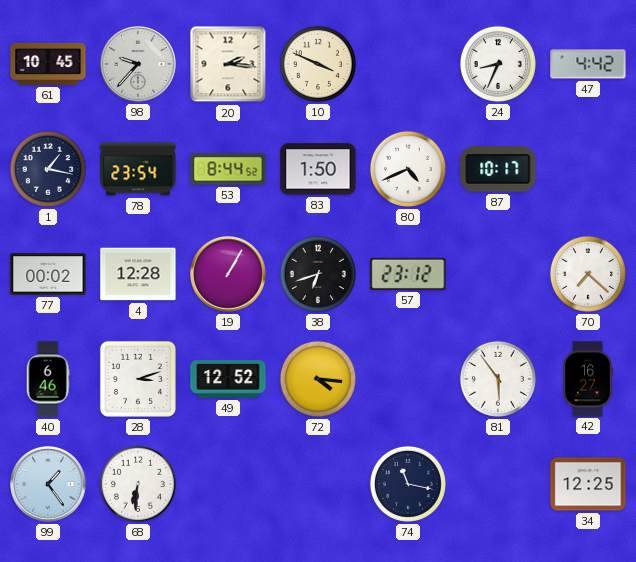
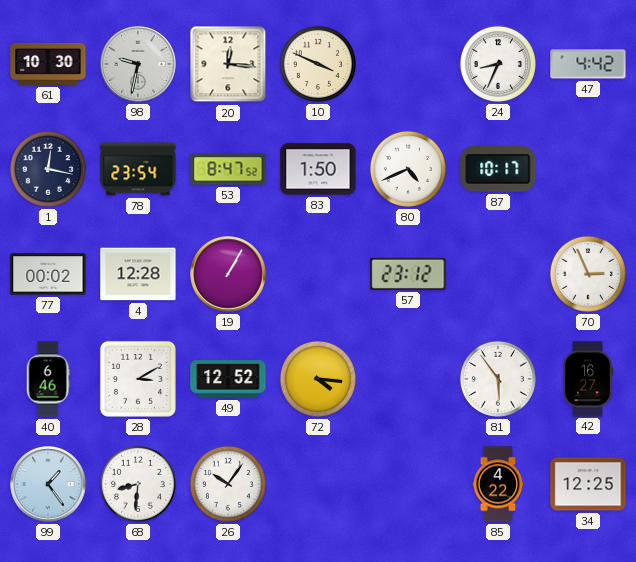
61: 10:45 -> 10:30 (48, 64)
98: 9:37 -> 9:32 (138, 64)
20: 2:16 -> 12:16 (228, 64)
1: 1:17 -> 12:17 (48, 169)
53: 8:44 -> 8:47 (228, 169)
38: 6:42 -> none (318, 274)
70: 7:22 -> 2:56 (588, 274)
28: 3:12 -> 3:10 (138, 379)
68: 6:31 -> 8:31 (138, 484)
26: none -> 10:06 (228, 484)
74: 11:17 -> none (408, 484)
85: none -> 4:22 (498, 484)
